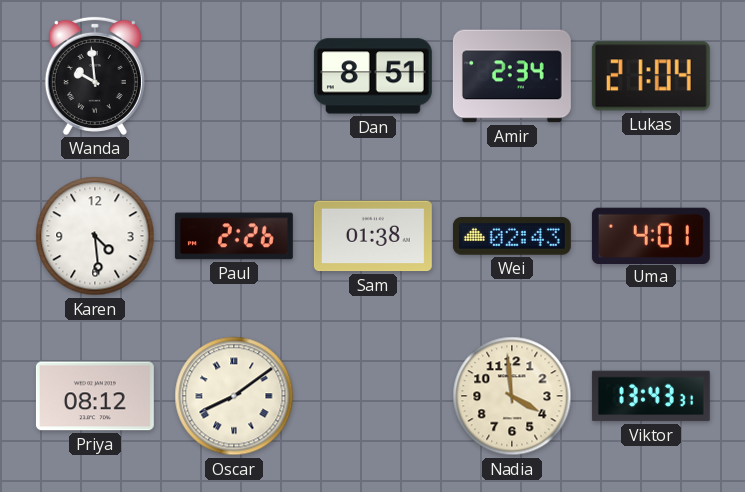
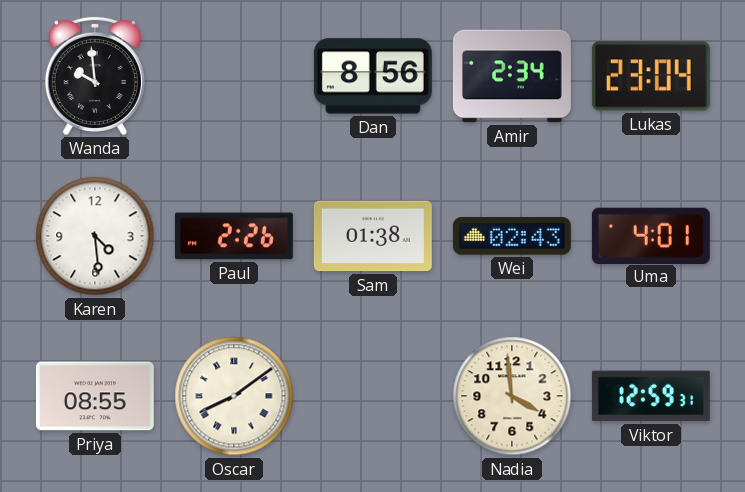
Dan: 8:51 -> 8:56 (373, 76)
Lukas: 21:04 -> 23:04 (651, 76)
Priya: 08:12 -> 08:55 (95, 396)
Viktor: 13:43 -> 12:59 (651, 396)
